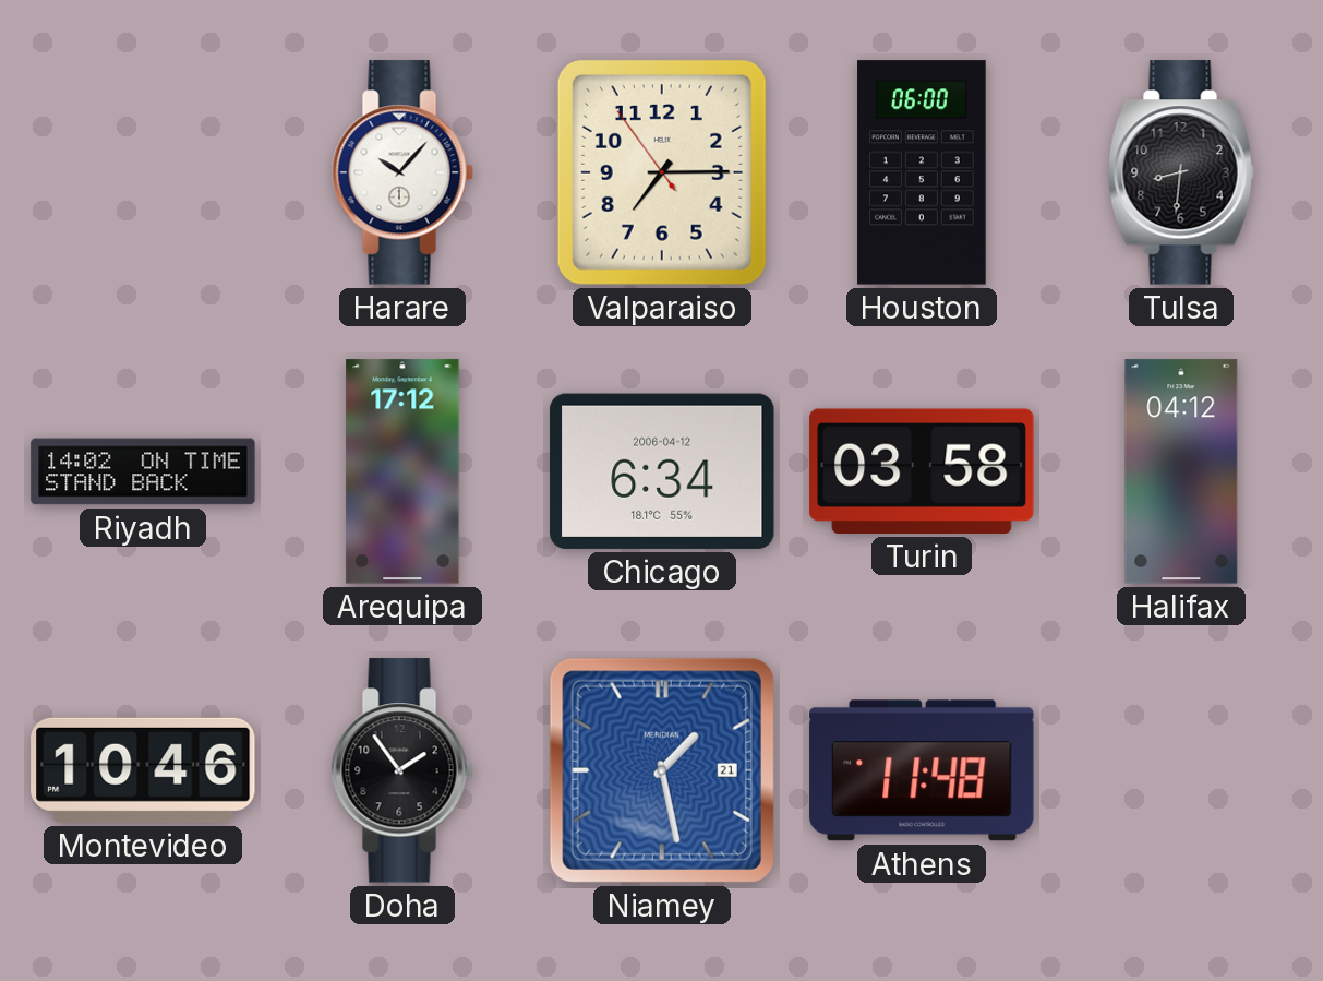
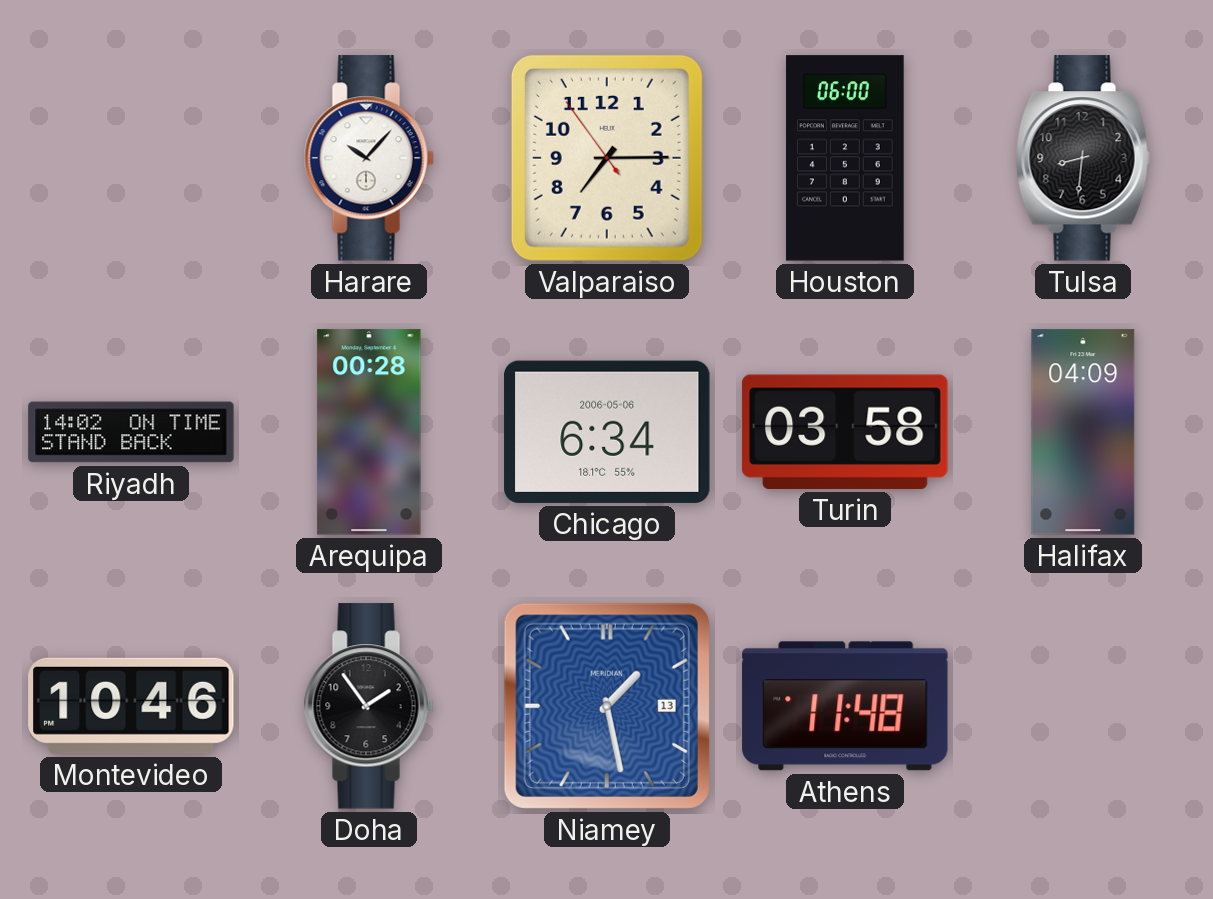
Arequipa: 17:12 -> 00:28 (369, 432)
Chicago date: 2006-04-12 -> 2006-05-06 (607, 432)
Halifax: 04:12 -> 04:09 (1083, 432)
Niamey date: 21 -> 13 (607, 706)
